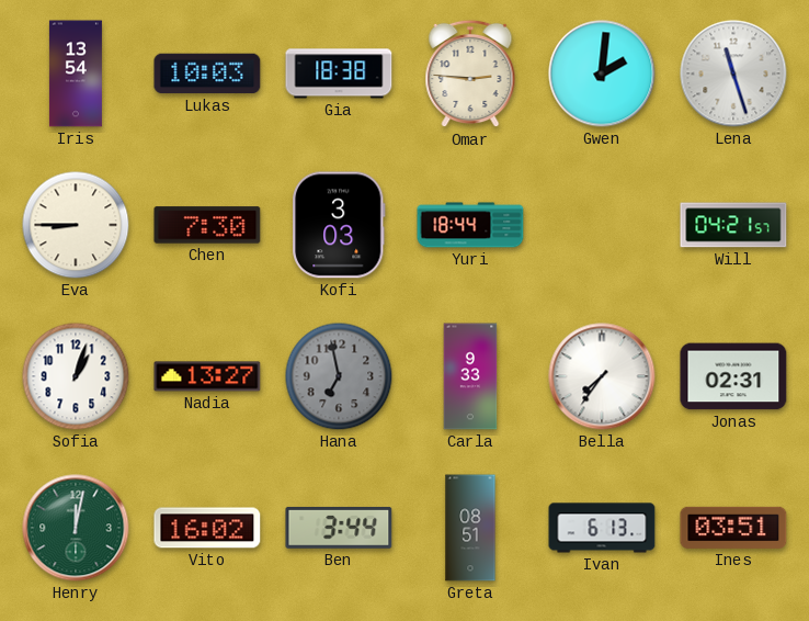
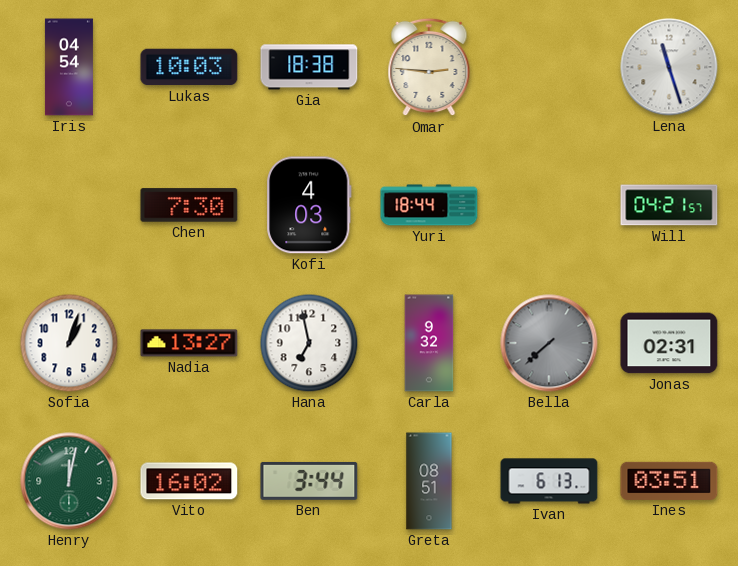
Iris: 13:54 -> 04:54 (69, 67)
Gwen: 2:01 -> none (602, 74)
Eva: 8:45 -> none (76, 225)
Kofi: 3:03 -> 4:03 (309, 205)
Hana dial: grey -> white (309, 343)
Carla: 9:33 -> 9:32 (429, 343)
Bella: 7:36 -> 7:38 (549, 343)
Bella dial: white -> grey (549, 343)
